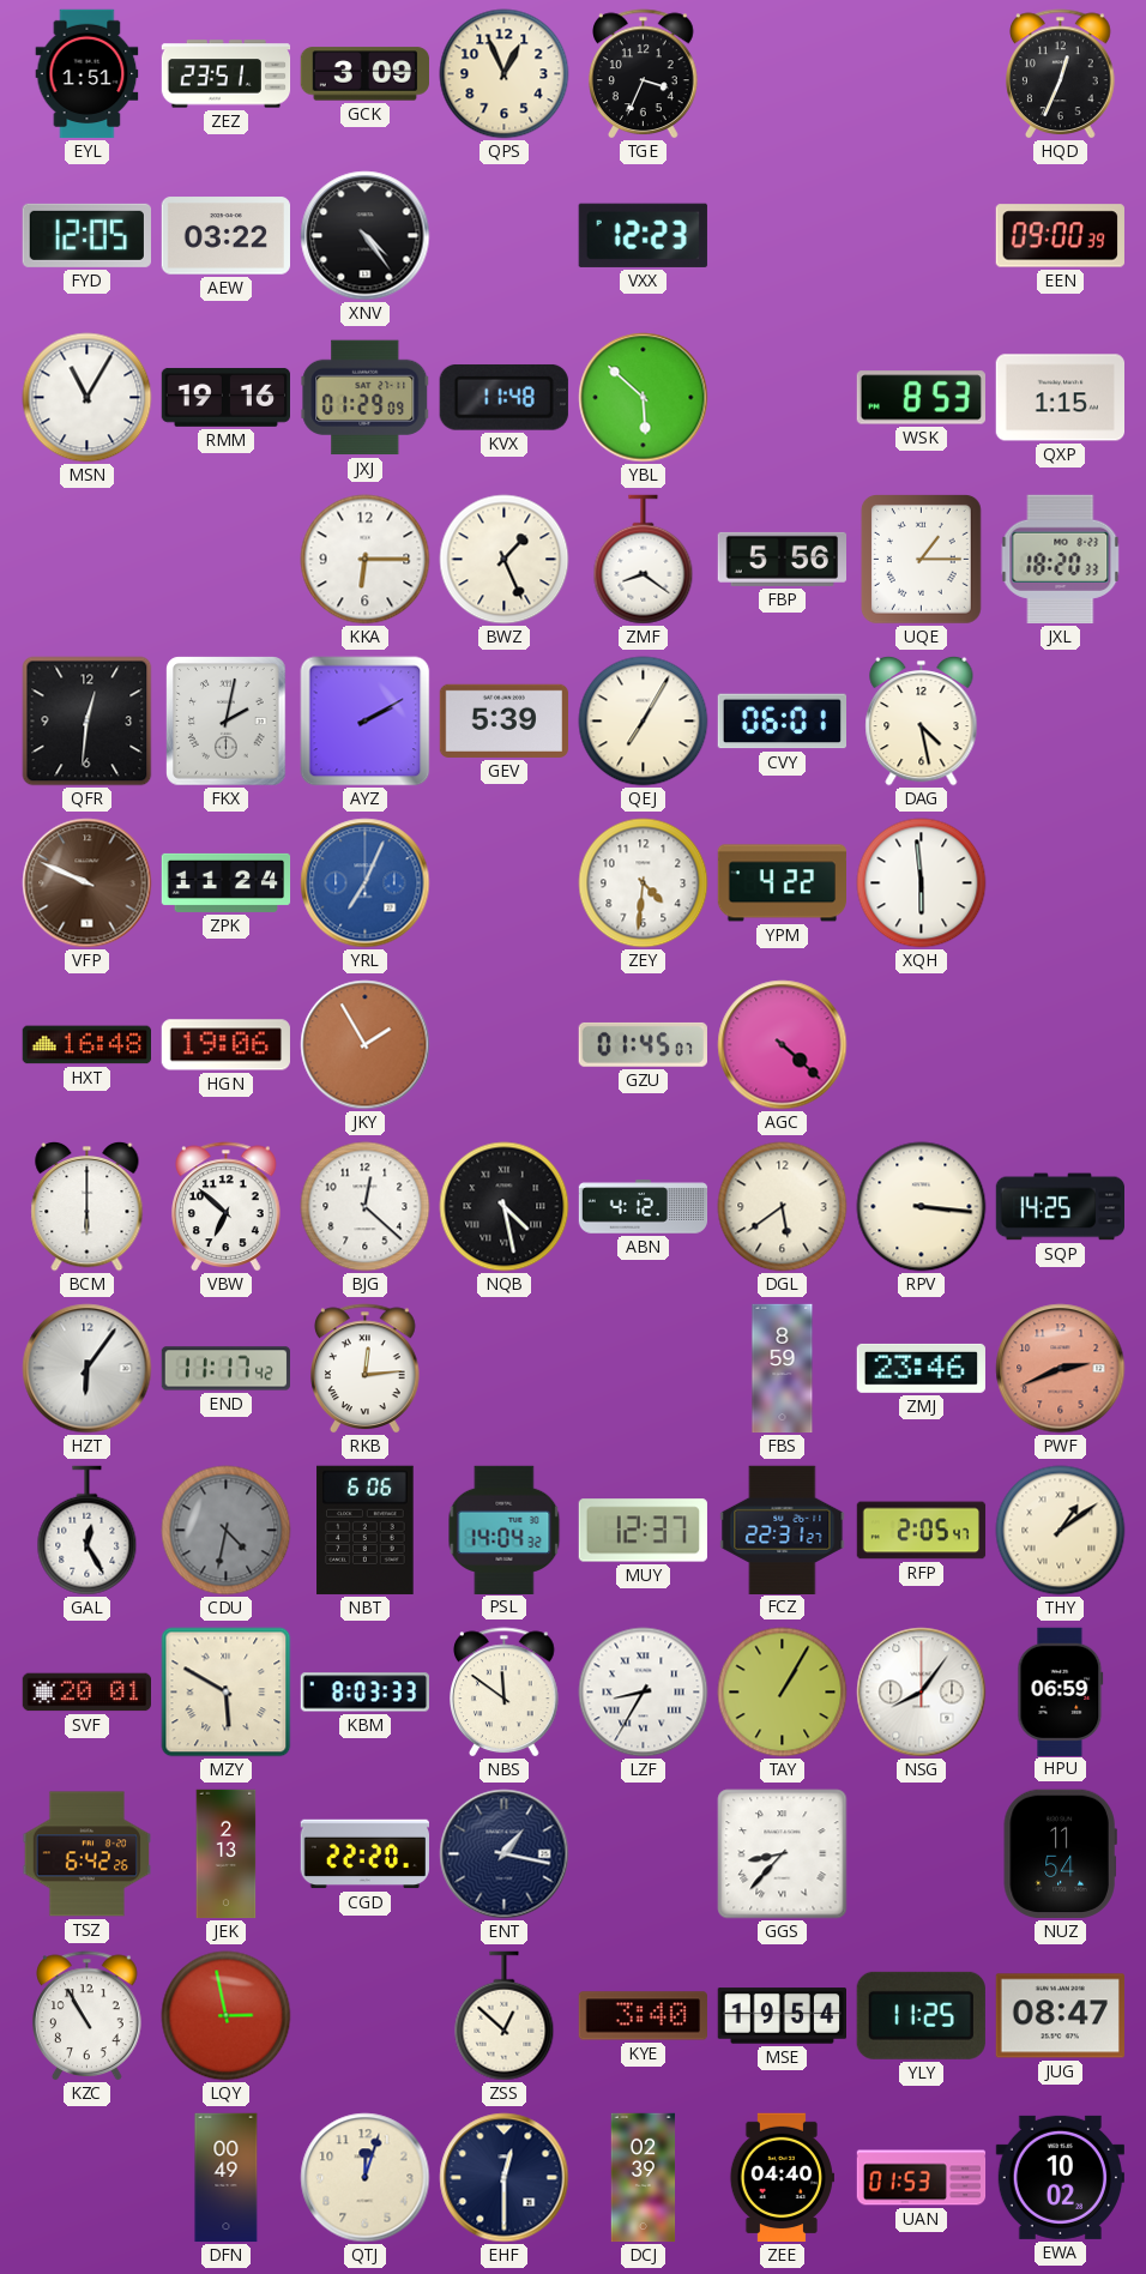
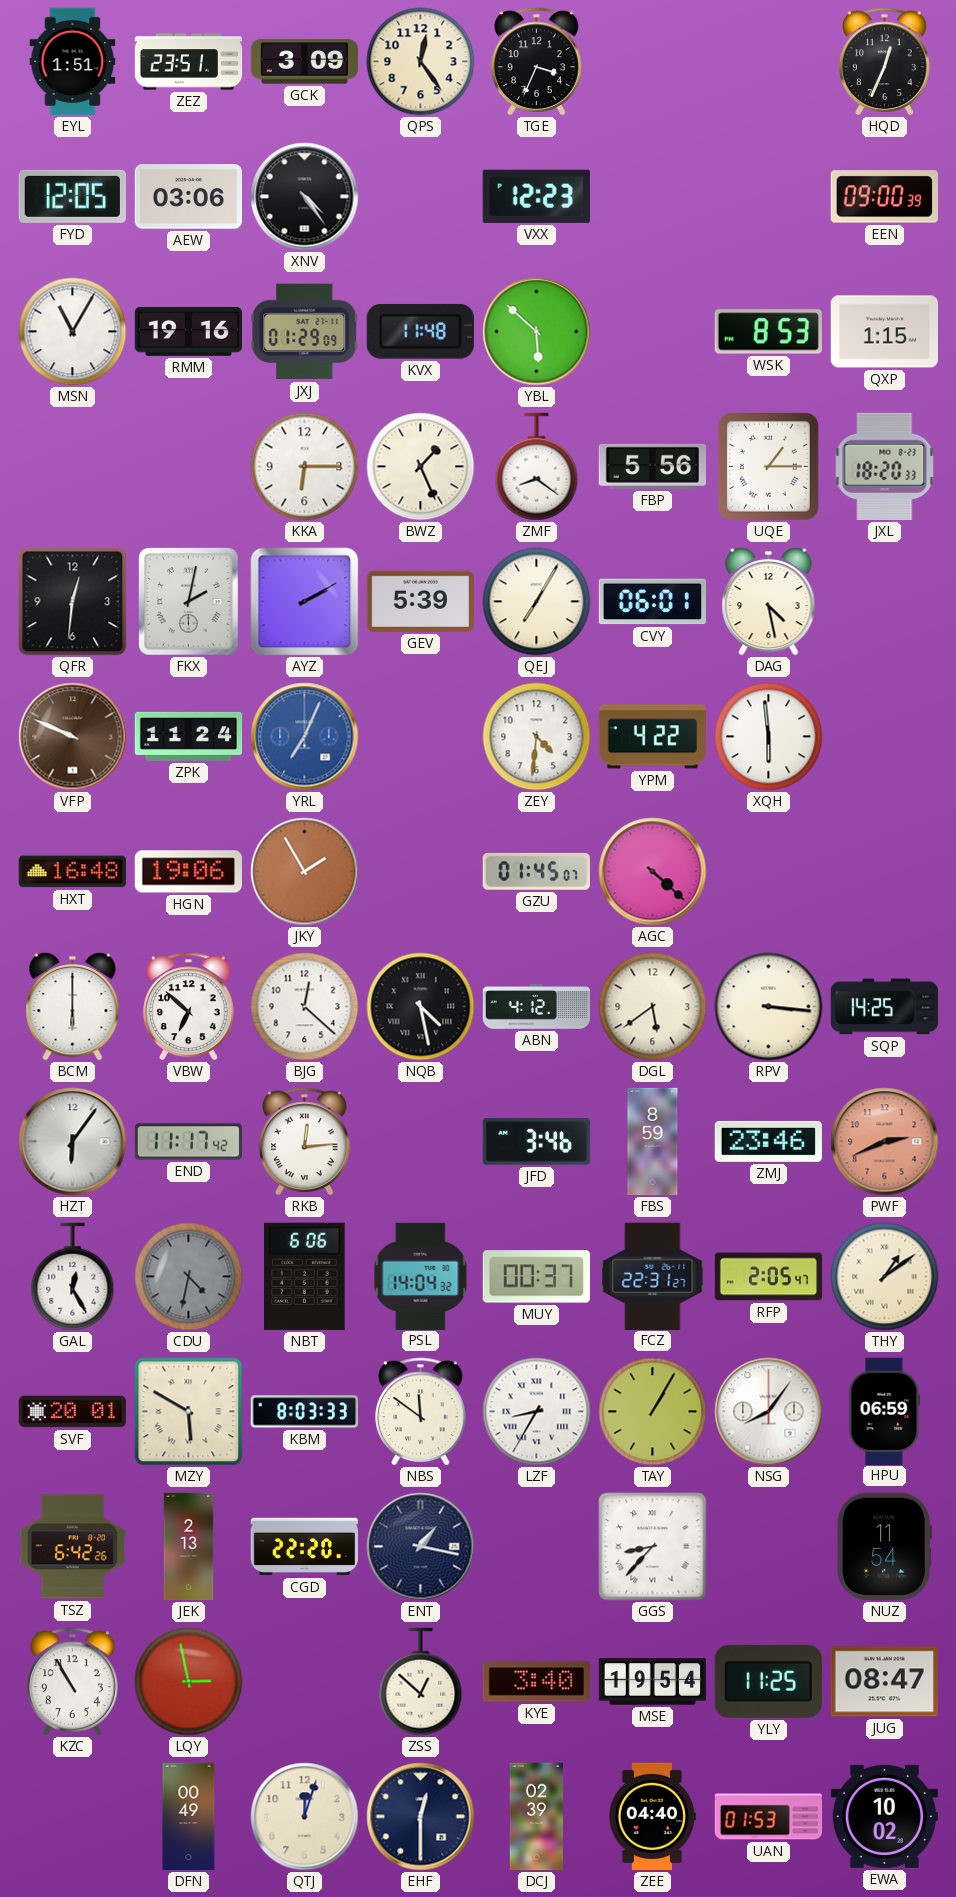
QPS: 12:56 -> 12:24 (421, 62)
AEW: 03:22 -> 03:06 (188, 197)
JFD: none -> 3:46 (536, 1142)
MUY: 12:37 -> 00:37 (536, 1277)
